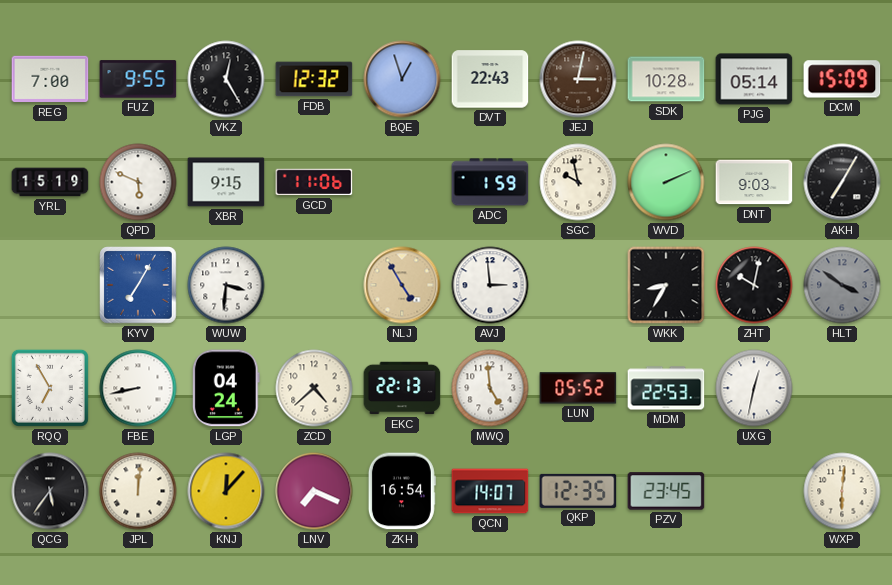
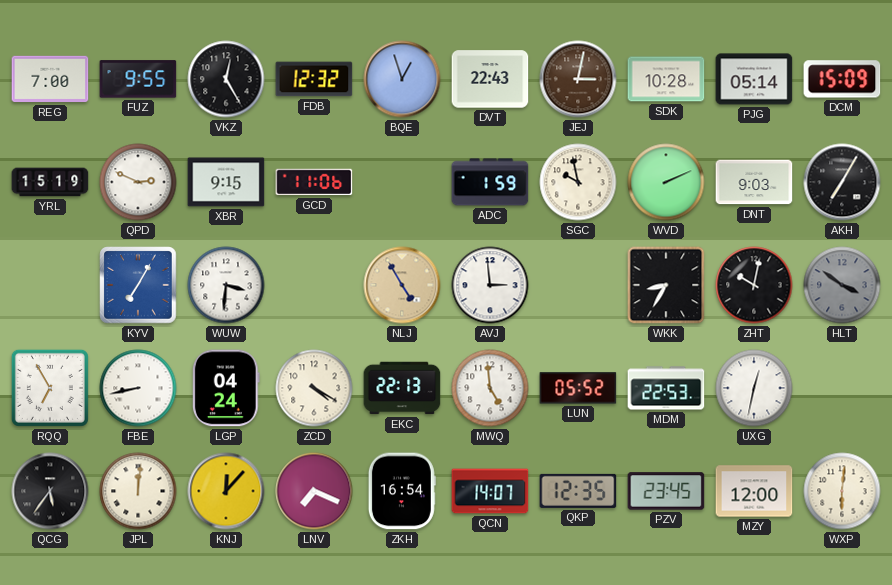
QPD: 5:49 -> 2:49 (138, 182)
ZCD: 4:38 -> 4:20 (314, 388)
MZY: none -> 12:00 (754, 491)
